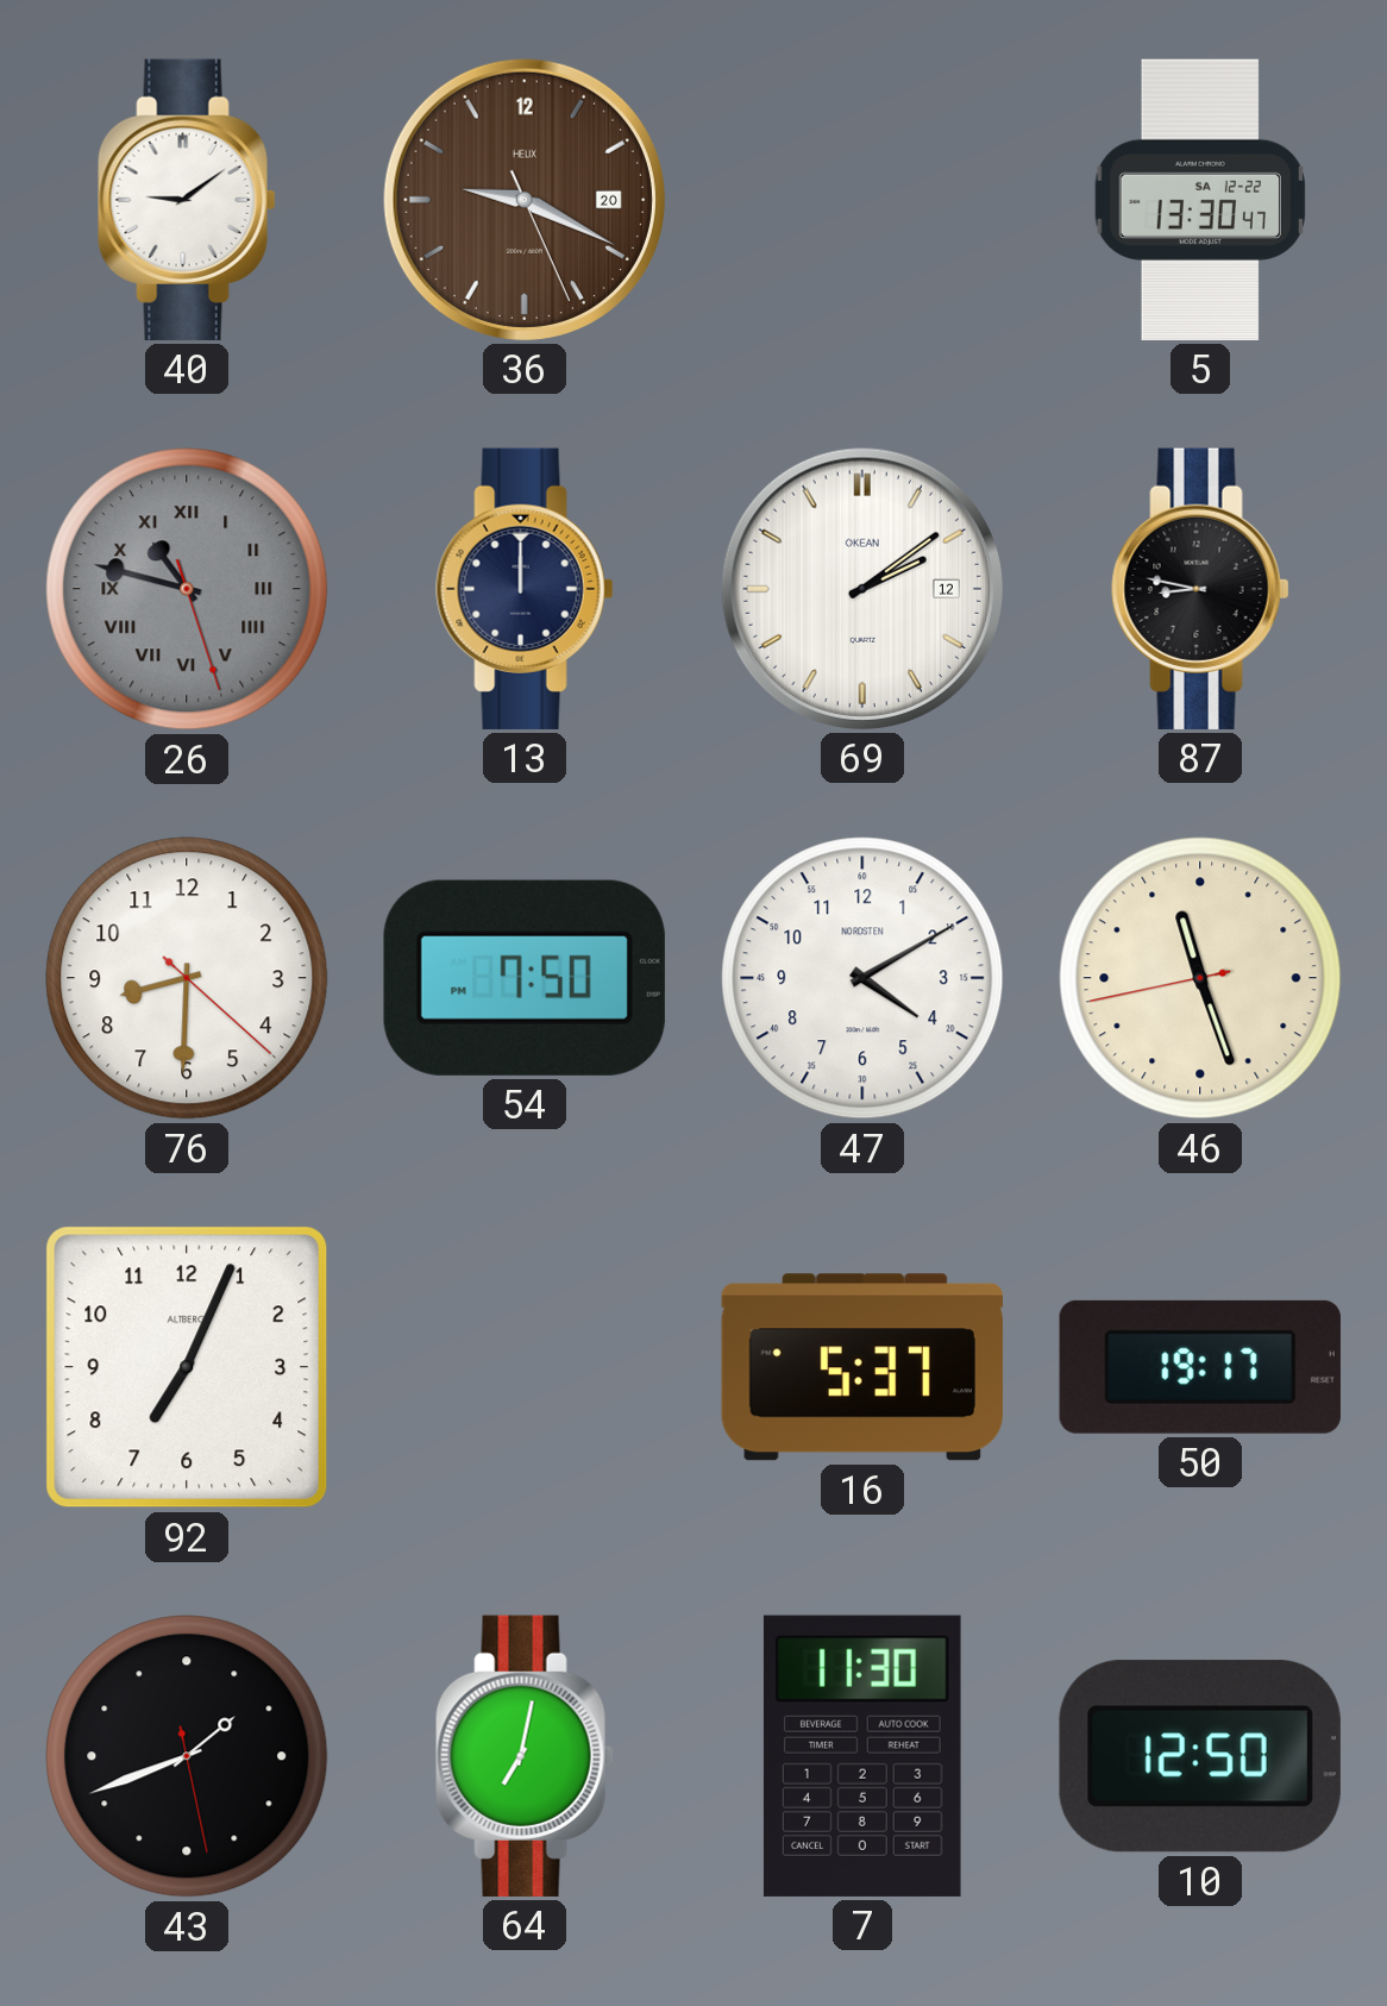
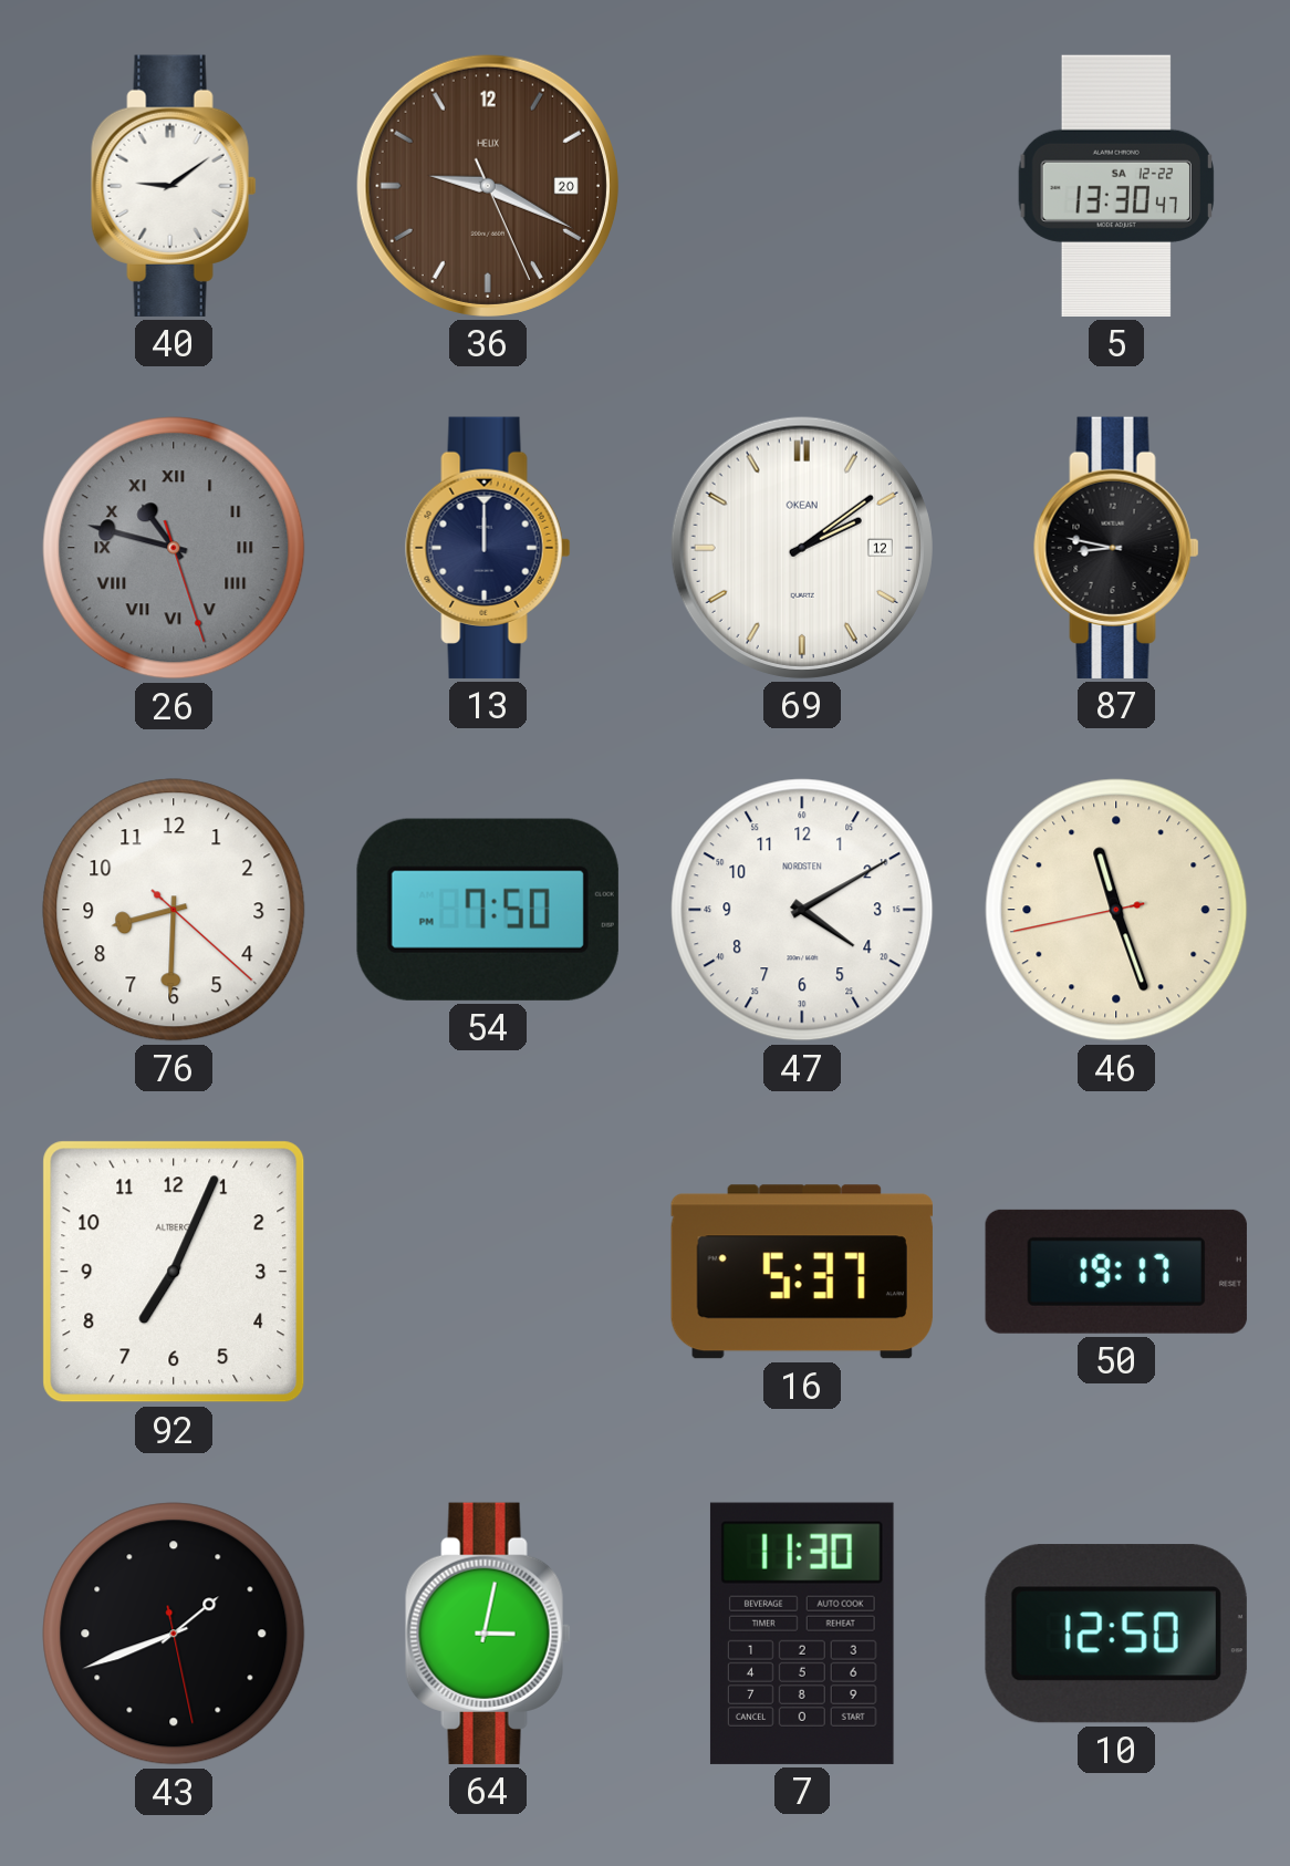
64: 7:02 -> 3:02 (488, 1634)
